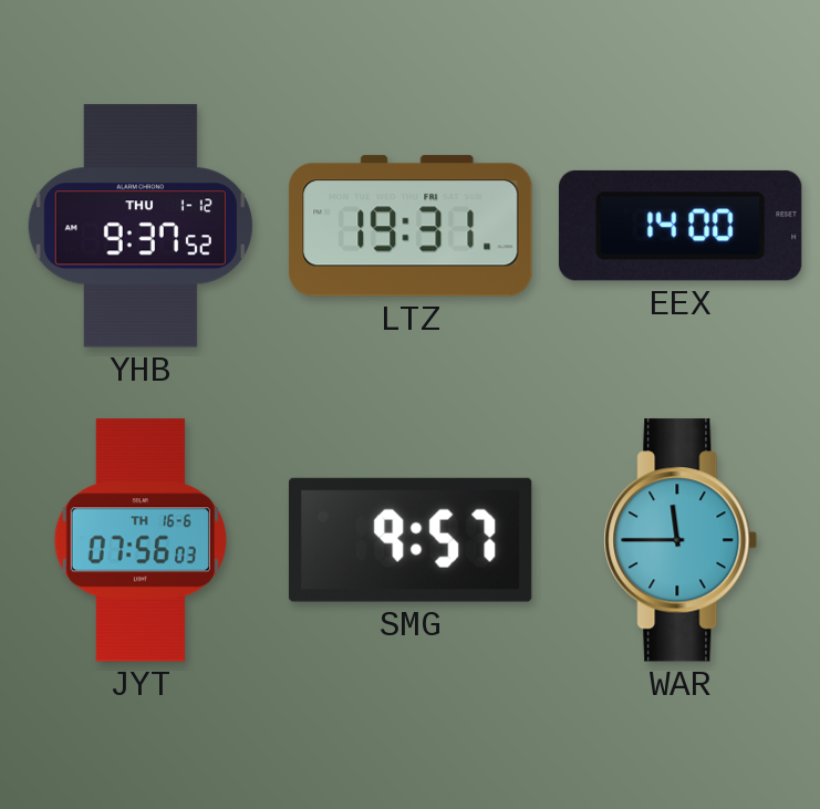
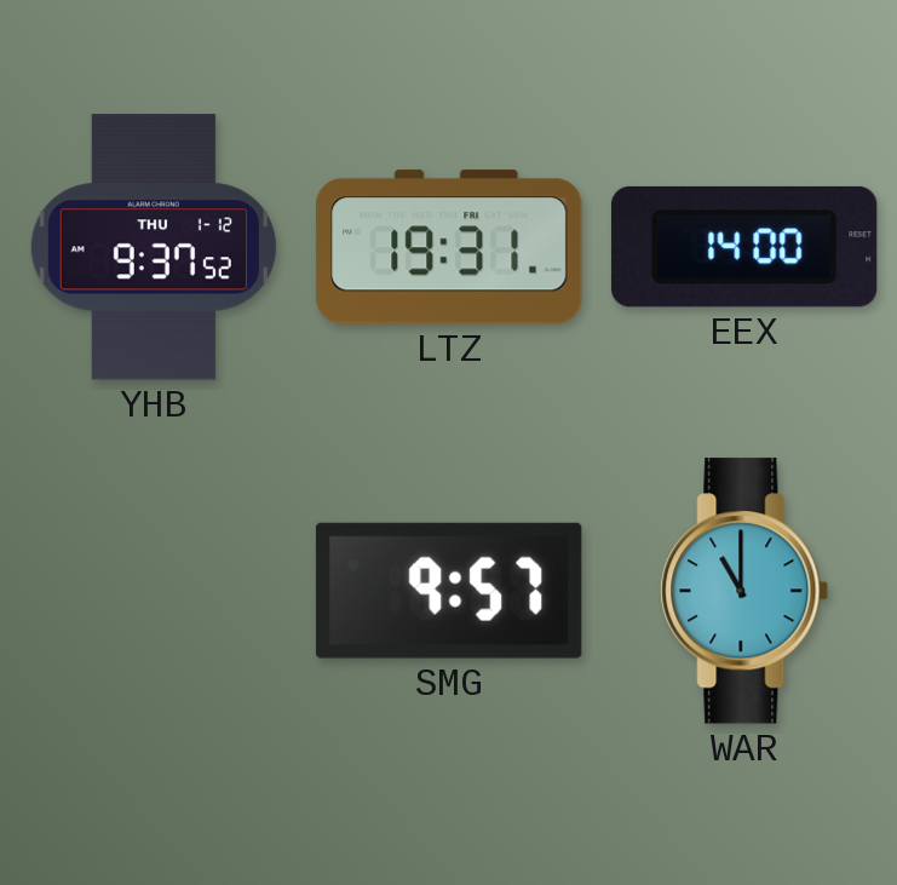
JYT: 07:56 -> none (141, 540)
WAR: 11:45 -> 11:00 (744, 591)
